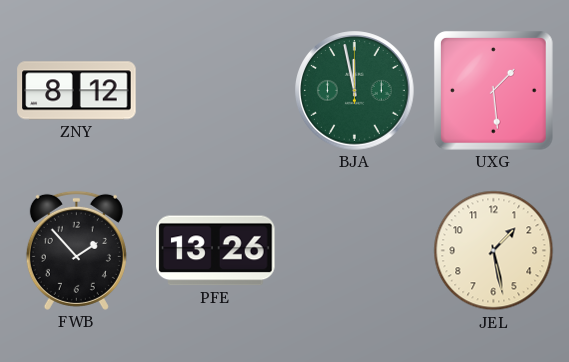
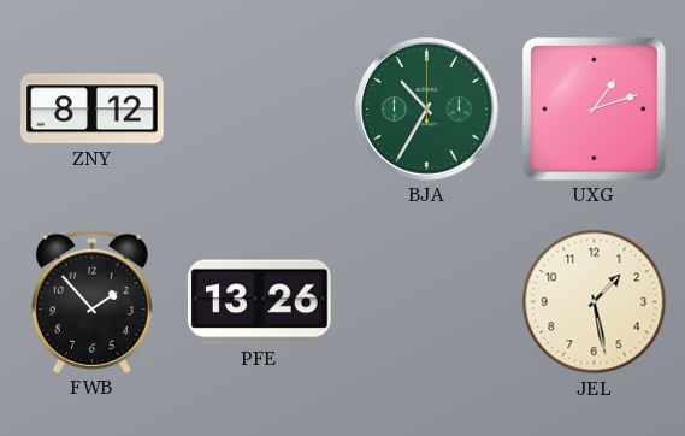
BJA: 11:58 -> 10:35 (427, 110)
UXG: 1:29 -> 1:12 (594, 108)
